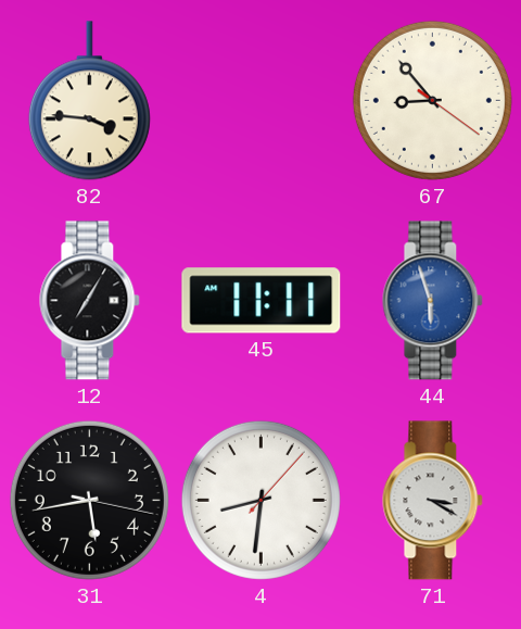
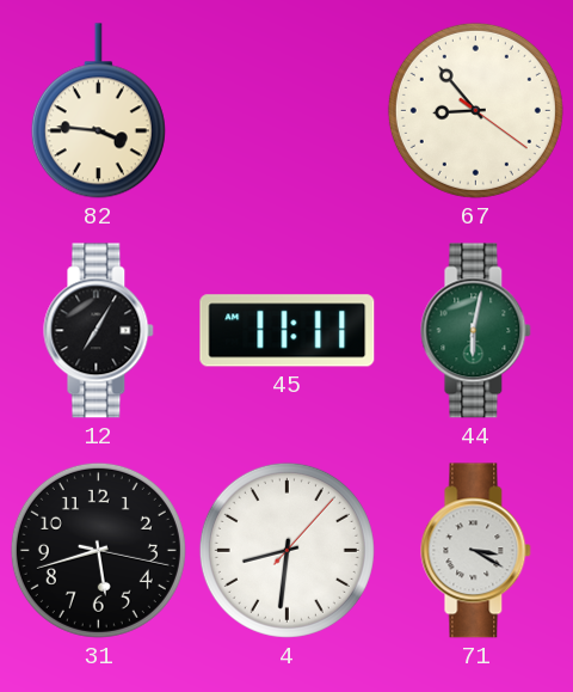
44: 5:57 -> 6:02 (476, 331)
44 dial: blue -> green (476, 331)
31: 5:43 -> 5:42 (98, 550)
